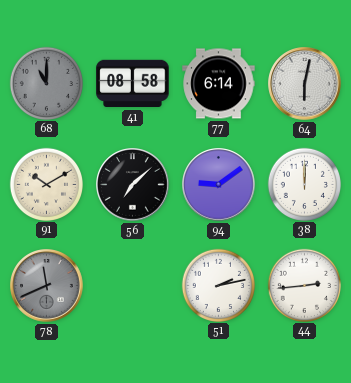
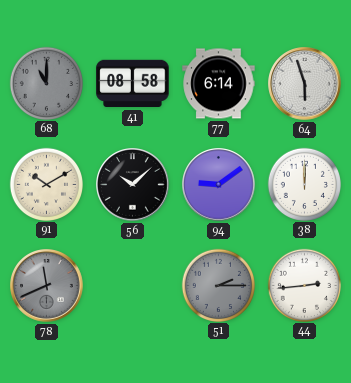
64: 6:02 -> 5:57 (305, 84)
56: 7:08 -> 10:08 (133, 185)
51: 2:13 -> 2:15 (218, 285)
51 dial: white -> grey (218, 285)
